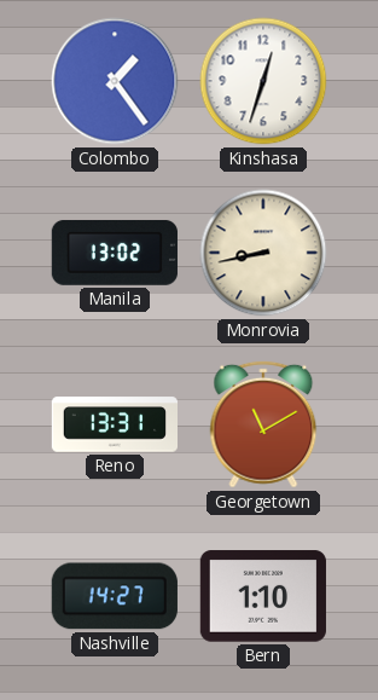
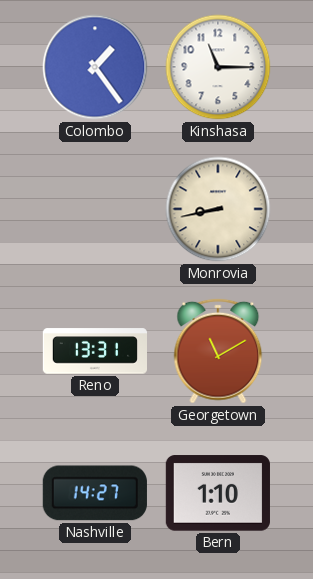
Kinshasa: 12:33 -> 11:15 (218, 67)
Manila: 13:02 -> none (115, 253)
